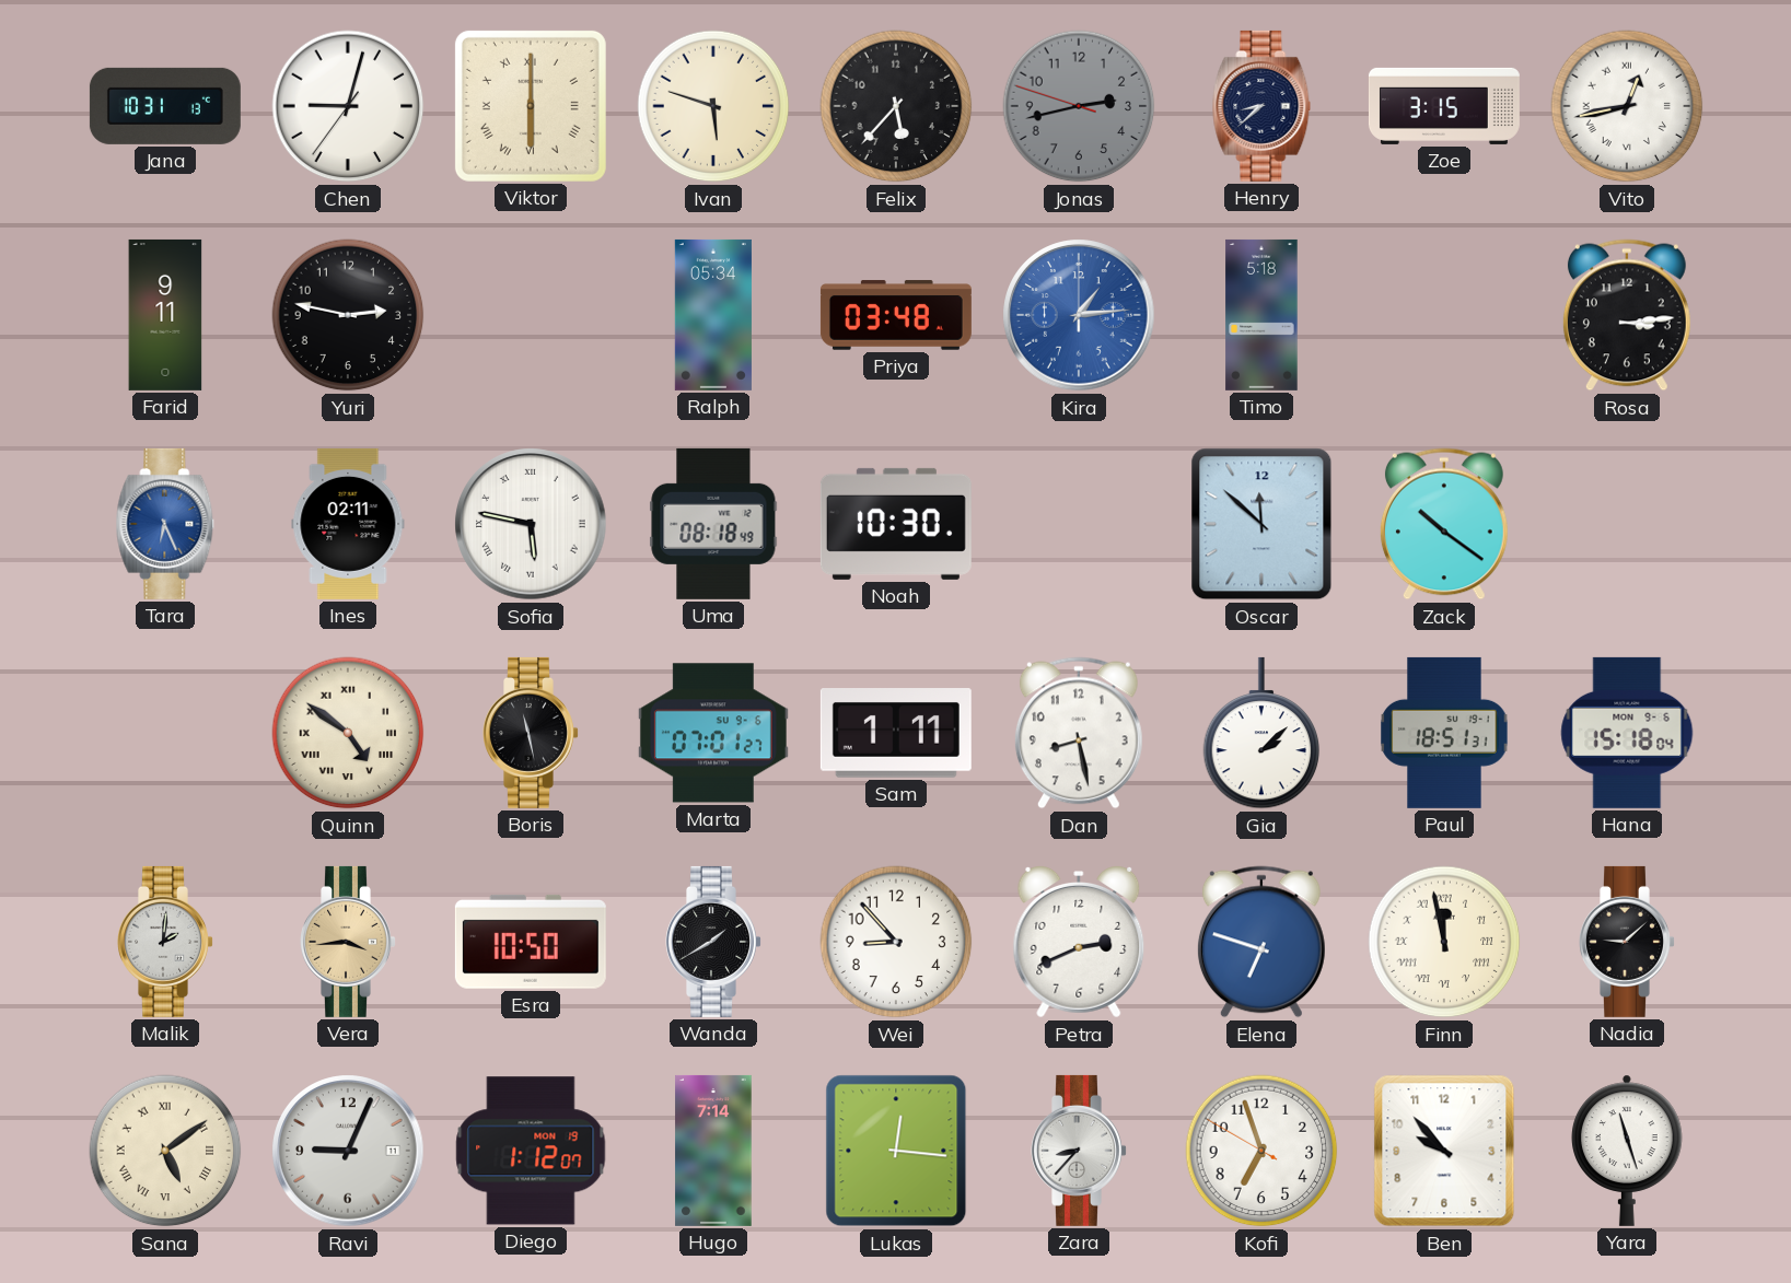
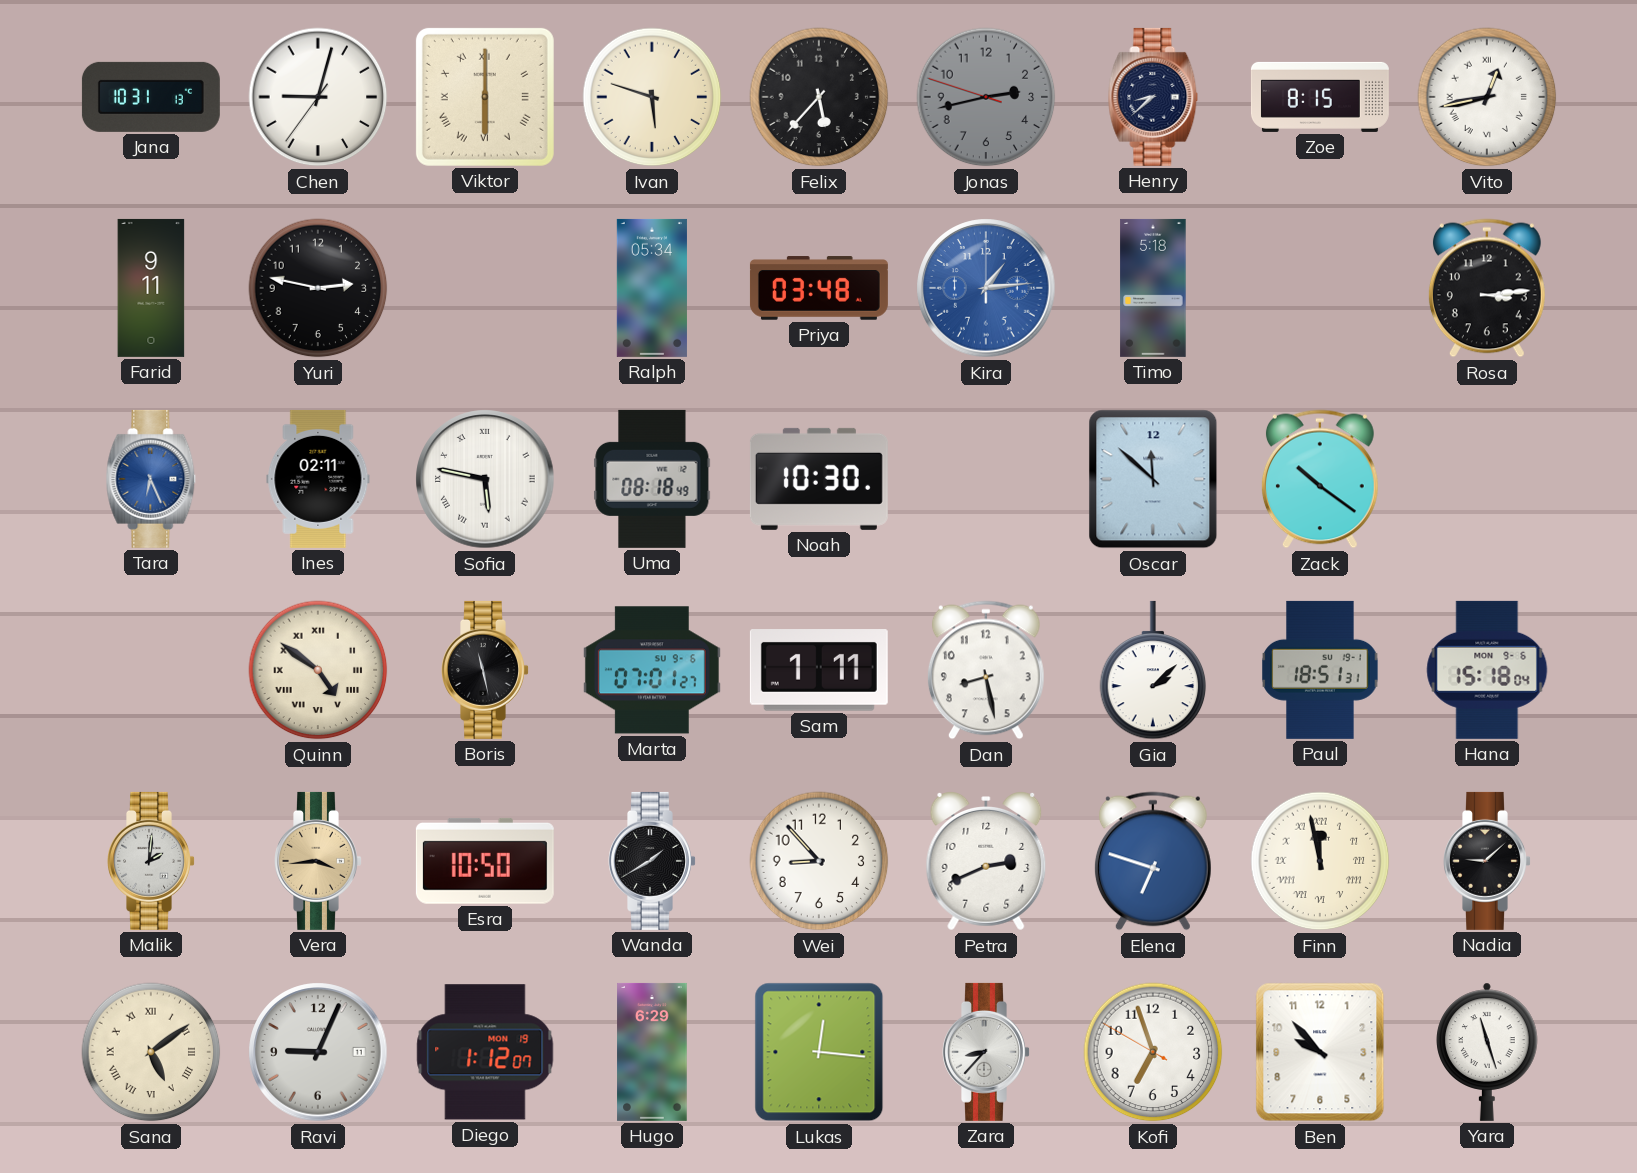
Zoe: 3:15 -> 8:15 (1320, 97)
Hugo: 7:14 -> 6:29 (652, 1052)
